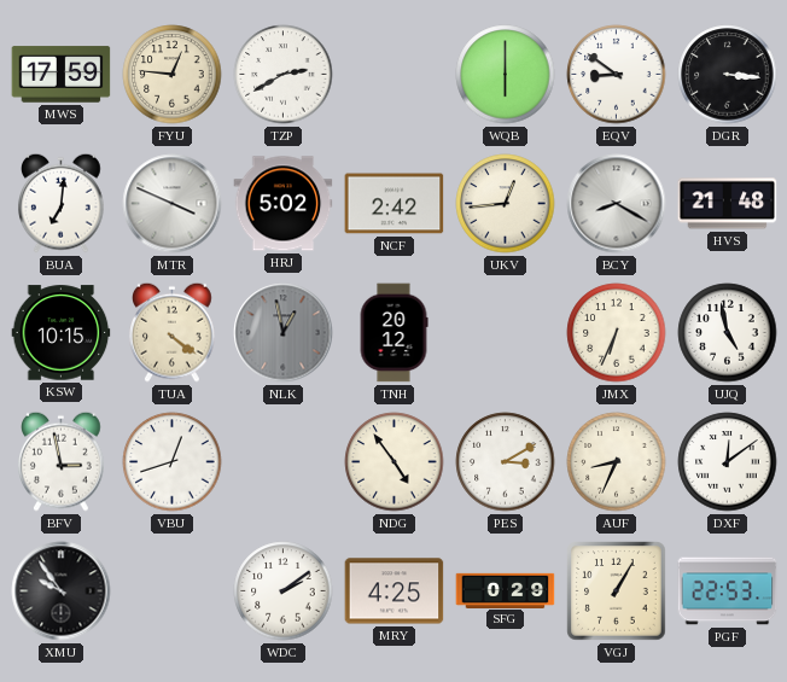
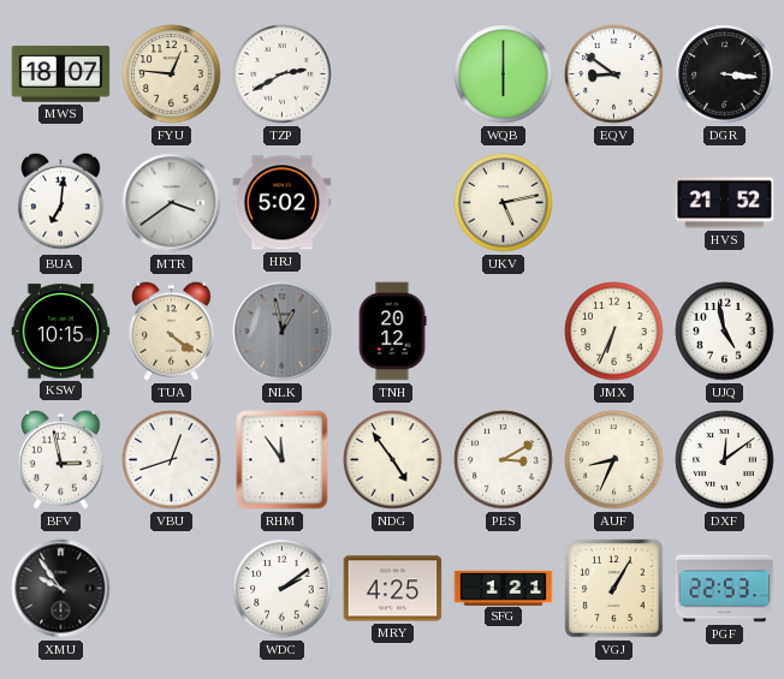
MWS: 17:59 -> 18:07 (61, 75)
MTR: 3:49 -> 3:39 (172, 203)
NCF: 2:42 -> none (395, 204)
UKV: 12:44 -> 5:13 (504, 203)
BCY: 8:20 -> none (617, 204)
HVS: 21:48 -> 21:52 (725, 203)
RHM: none -> 11:54 (283, 460)
SFG: 0:29 -> 1:21 (504, 588)
